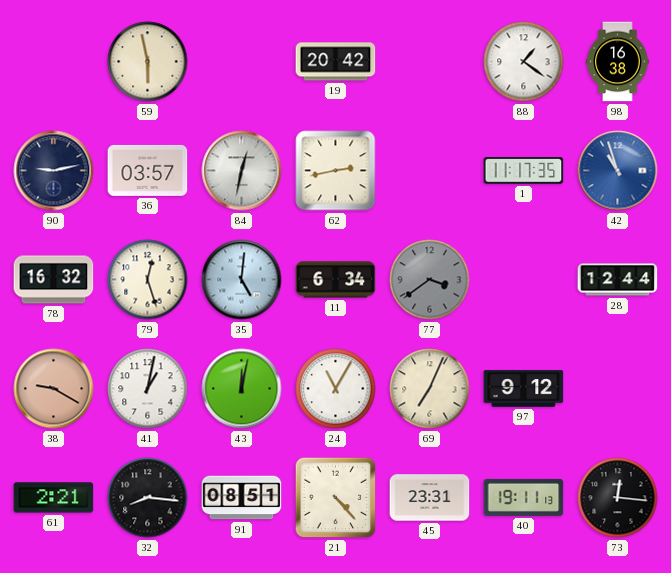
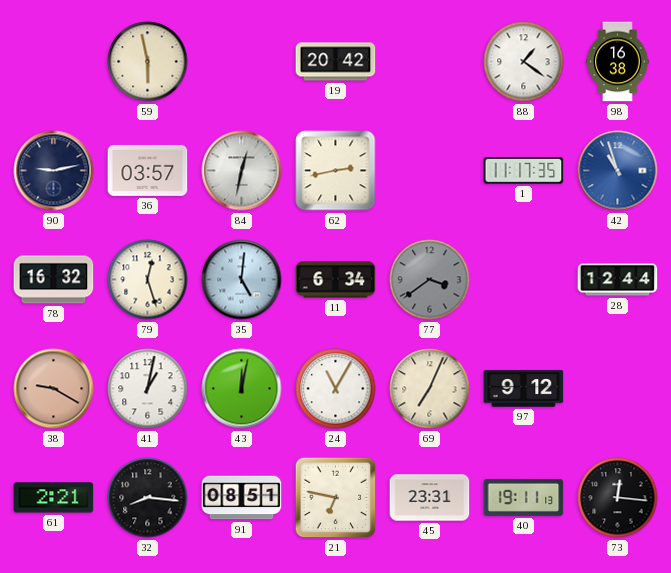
21: 4:23 -> 6:47 (336, 498)
